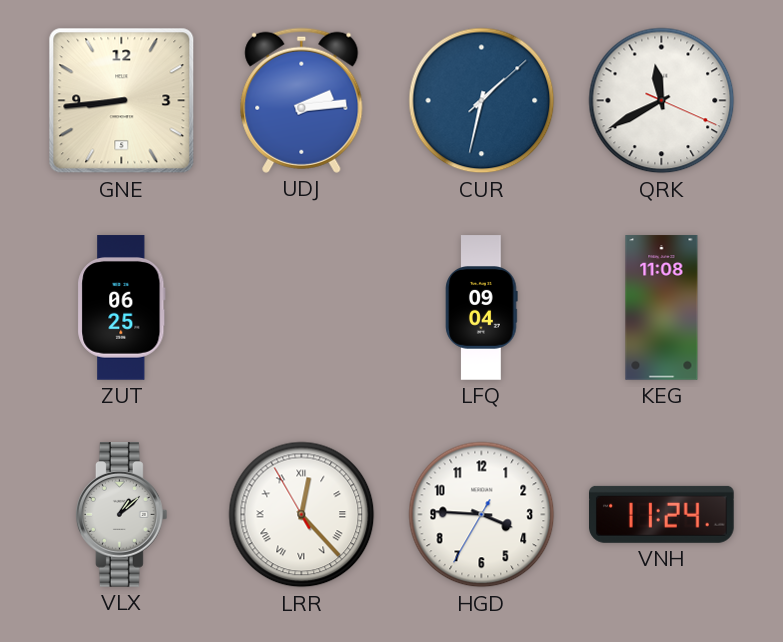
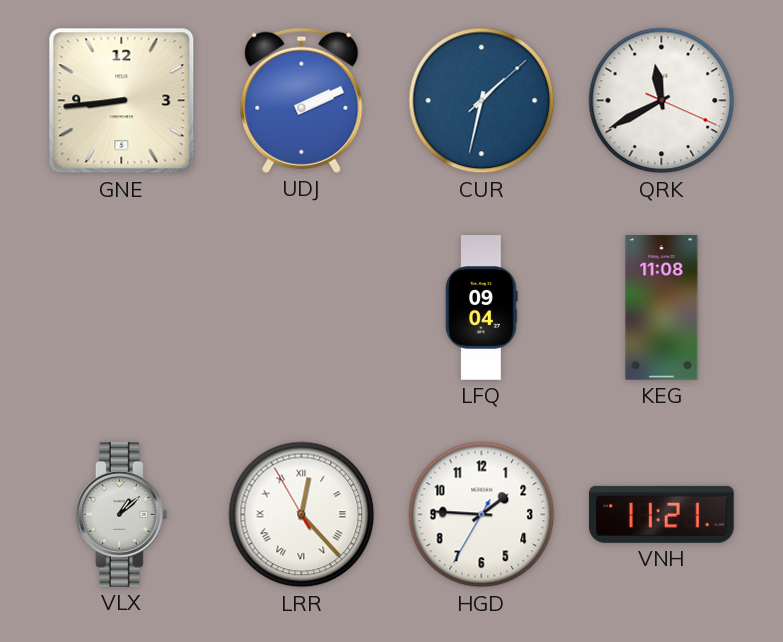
UDJ: 2:14 -> 2:11 (302, 100)
ZUT: 06:25 -> none (122, 308)
HGD: 3:45 -> 1:45 (482, 515)
VNH: 11:24 -> 11:21 (662, 514)
